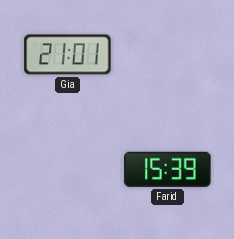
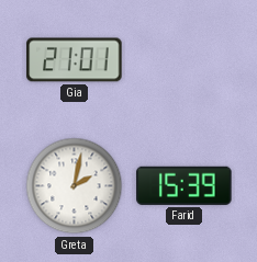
Greta: none -> 2:02 (75, 186)
